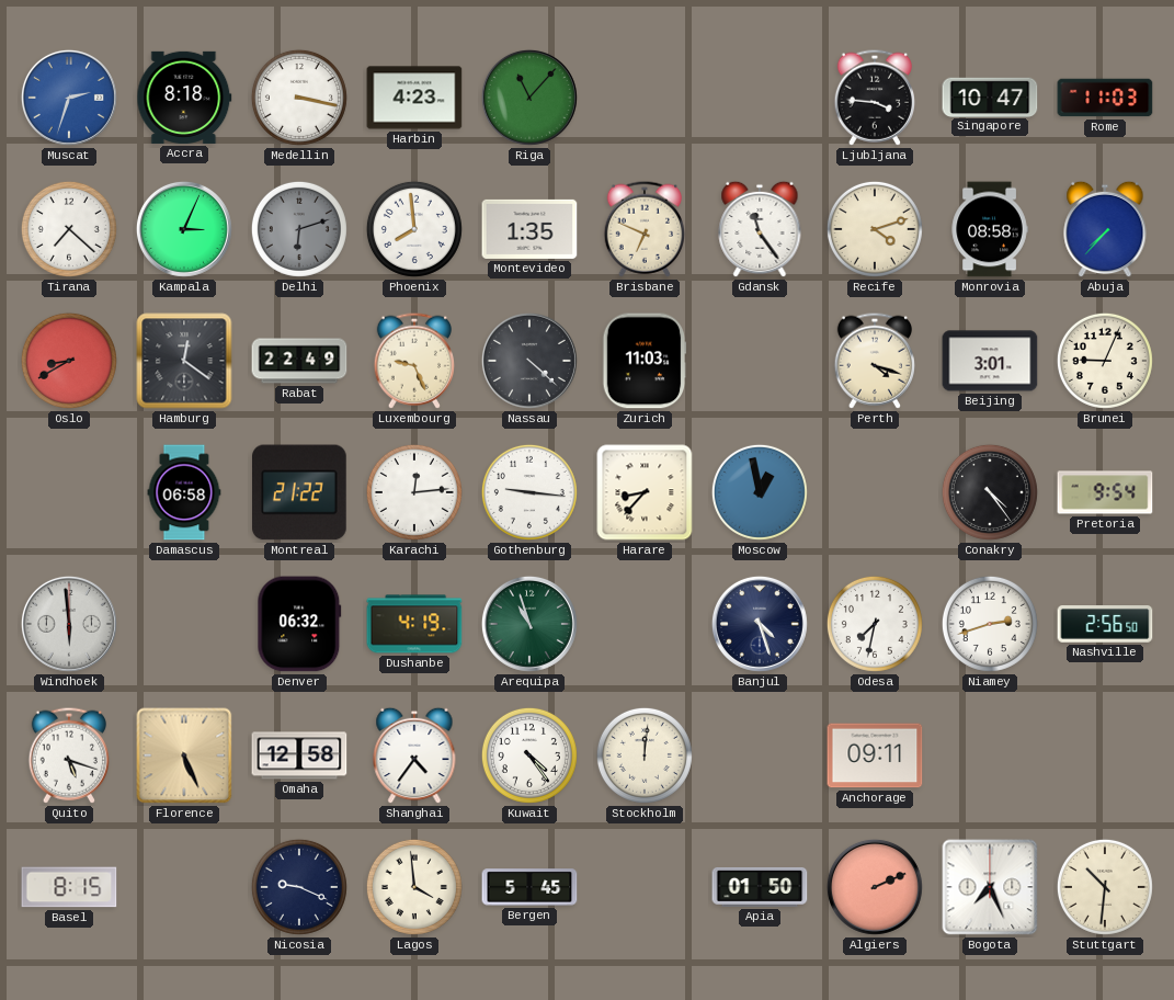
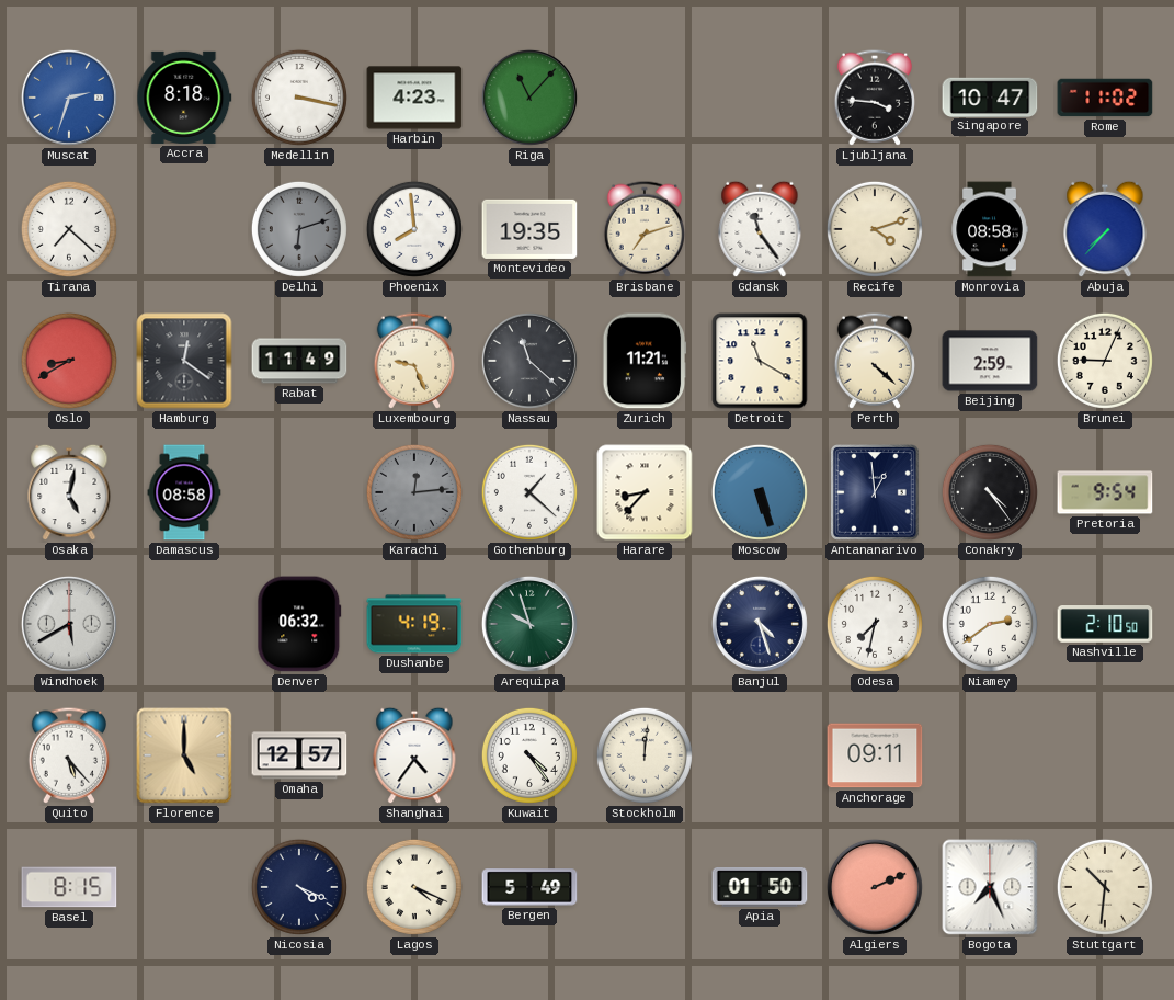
Rome: 11:03 -> 11:02 (1105, 98)
Kampala: 3:04 -> none (184, 229)
Montevideo: 1:35 -> 19:35 (529, 229)
Brisbane: 6:49 -> 7:12 (643, 229)
Rabat: 22:49 -> 11:49 (299, 361)
Nassau: 4:22 -> 11:22 (529, 361)
Zurich: 11:03 -> 11:21 (645, 361)
Detroit: none -> 11:20 (760, 361)
Perth: 4:18 -> 4:22 (874, 361)
Beijing: 3:01 -> 2:59 (990, 361)
Osaka: none -> 5:02 (69, 492)
Damascus: 06:58 -> 08:58 (184, 492)
Montreal: 21:22 -> none (300, 492)
Karachi dial: white -> grey (414, 492)
Gothenburg: 9:16 -> 1:22 (529, 492)
Moscow: 12:58 -> 5:27 (760, 492)
Antananarivo: none -> 12:59 (875, 493)
Windhoek: 5:59 -> 5:40 (69, 624)
Arequipa: 10:57 -> 9:57 (529, 624)
Niamey: 2:42 -> 2:39 (990, 624)
Nashville: 2:56 -> 2:10 (1105, 624)
Quito: 5:18 -> 5:23 (68, 755)
Florence: 5:26 -> 5:00 (184, 755)
Omaha: 12:58 -> 12:57 (299, 755)
Nicosia: 9:19 -> 4:19 (299, 887)
Lagos: 3:59 -> 4:19 (414, 887)
Bergen: 5:45 -> 5:49 (529, 887)
